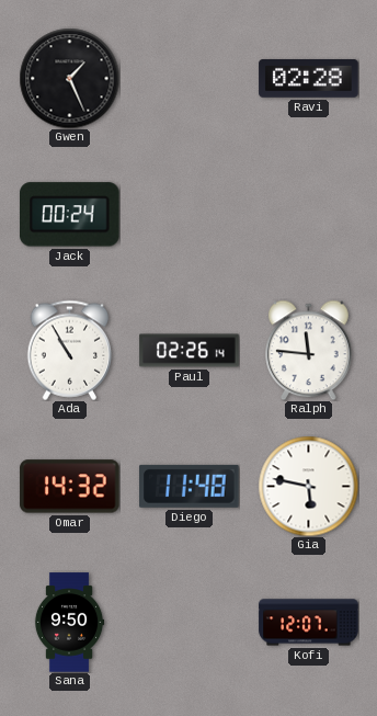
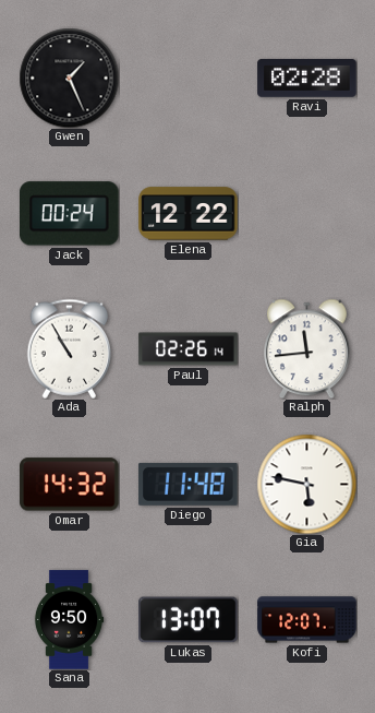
Elena: none -> 12:22 (189, 214)
Ralph: 11:46 -> 11:44 (307, 348)
Lukas: none -> 13:07 (189, 620)
